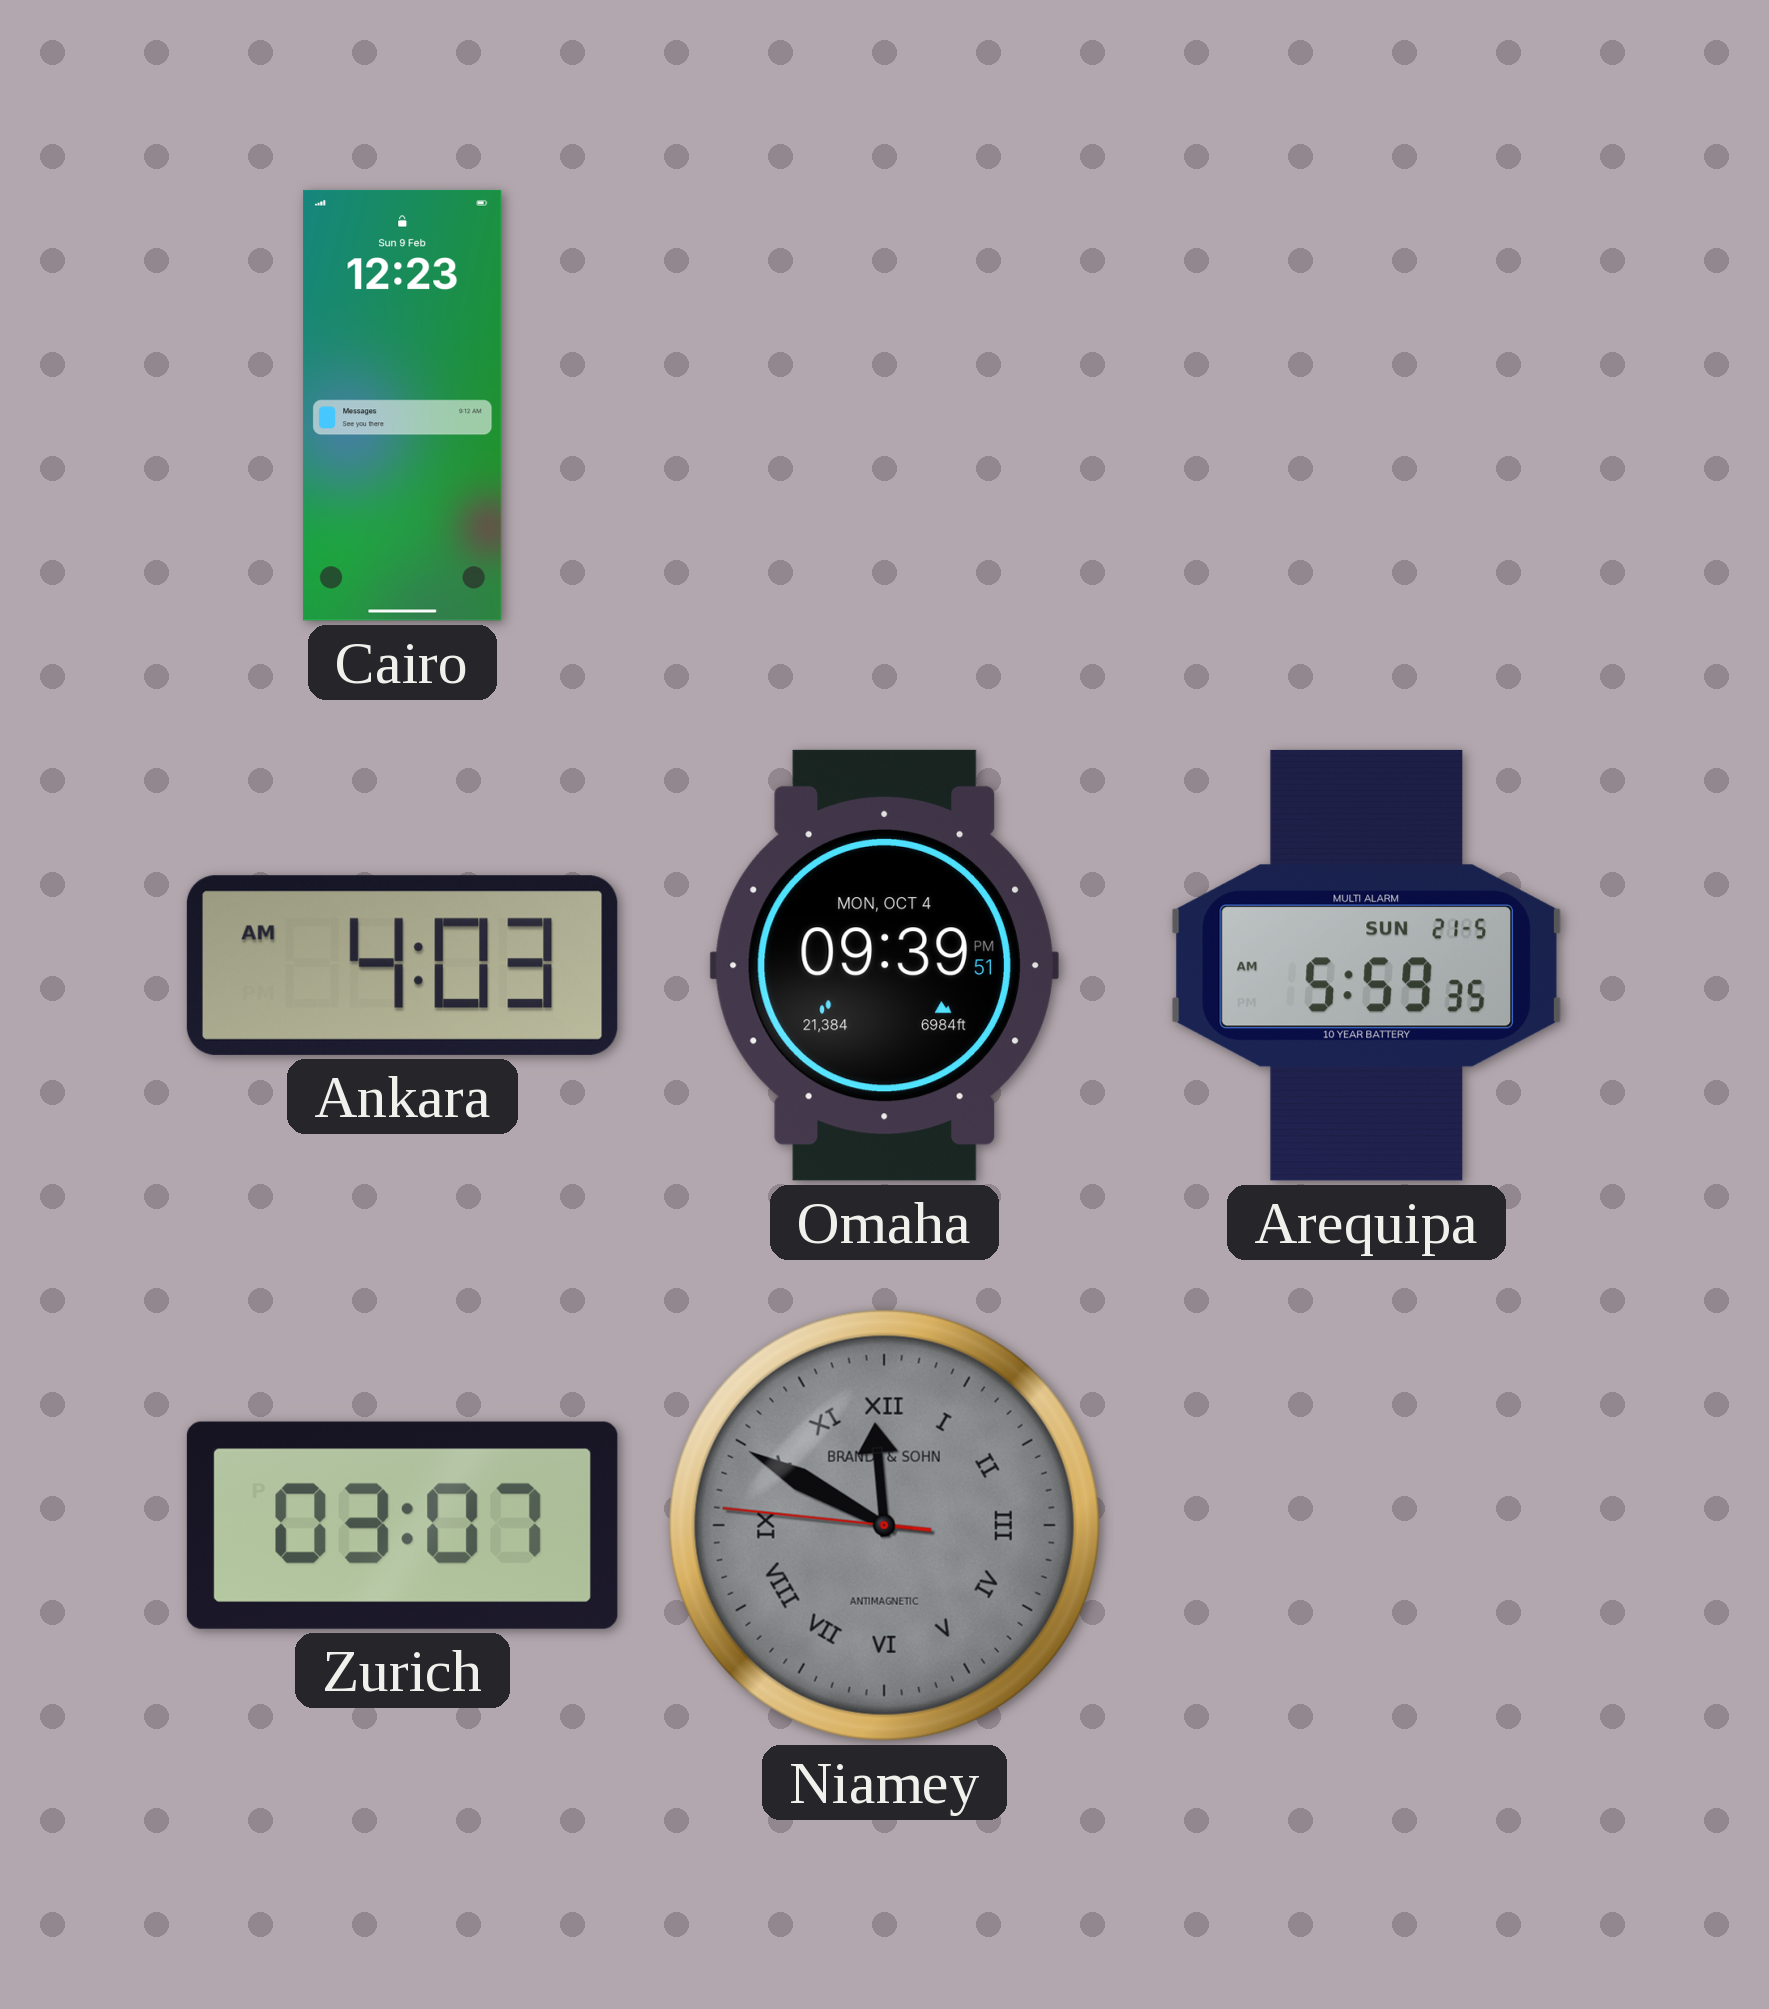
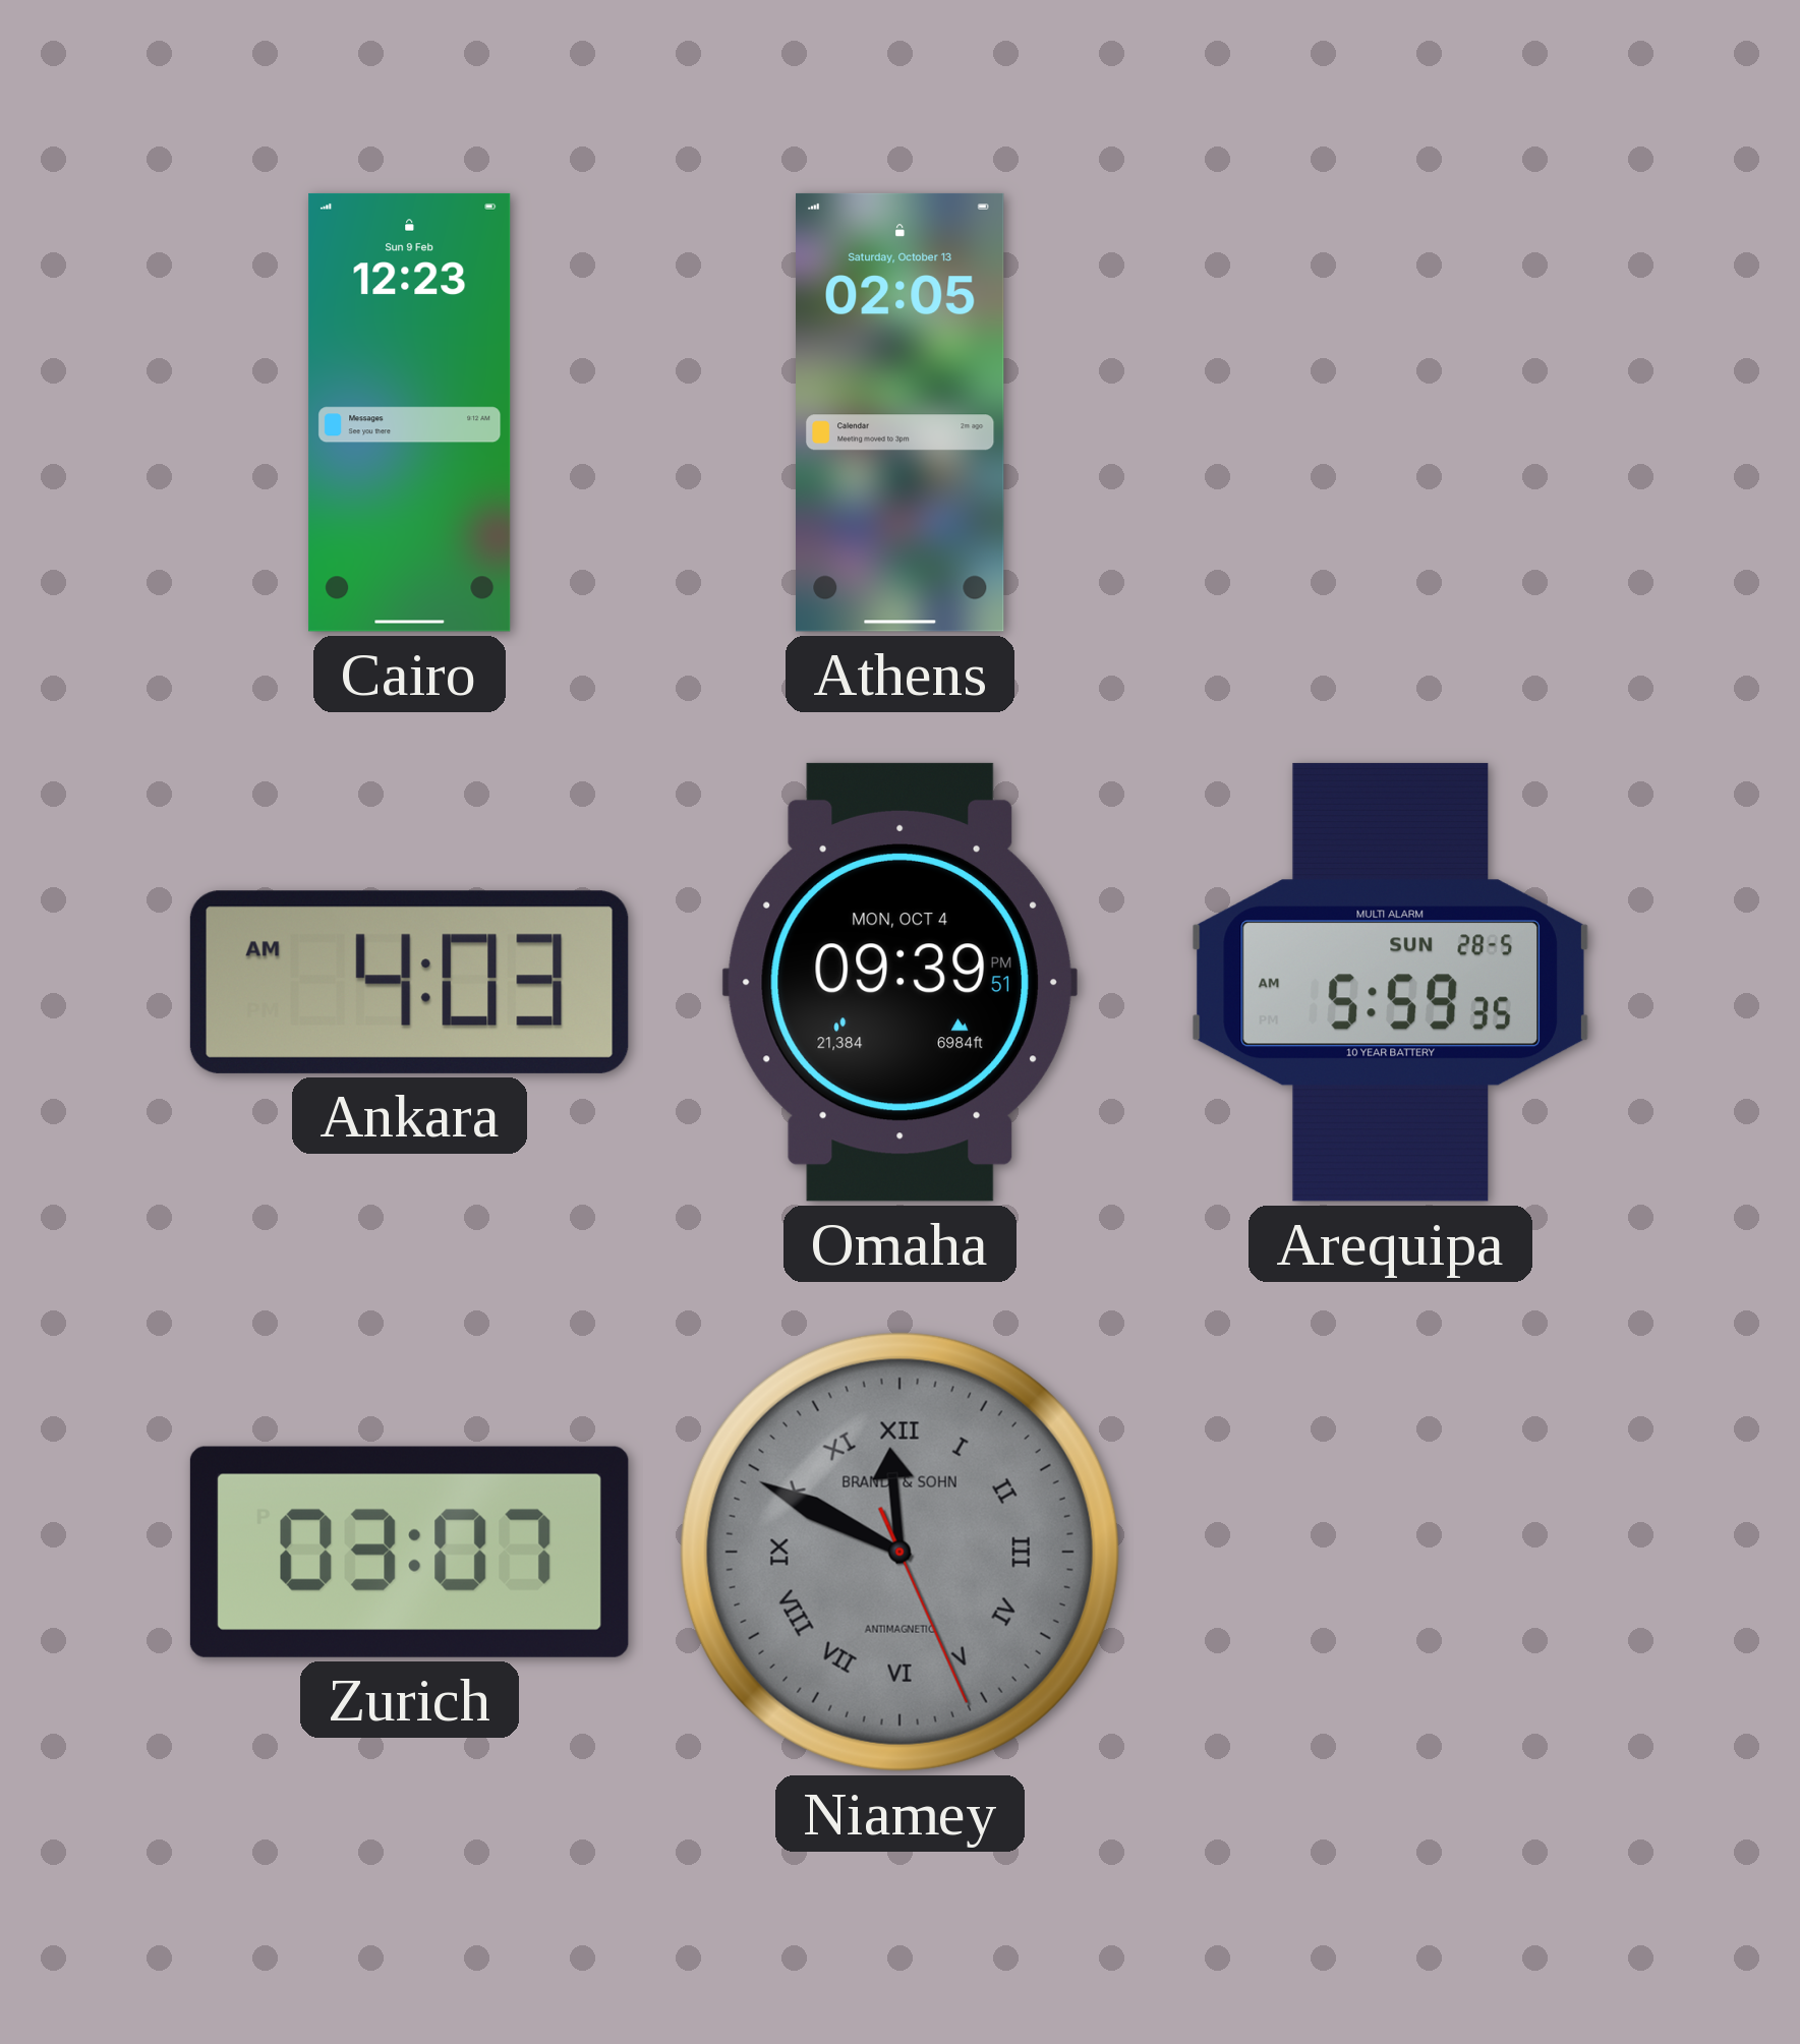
Athens: none -> 02:05 (901, 412)
Arequipa date: SUN 21-5 -> SUN 28-5 (1390, 982)
Niamey: 11:49:46 -> 11:49:26 (899, 1552)
